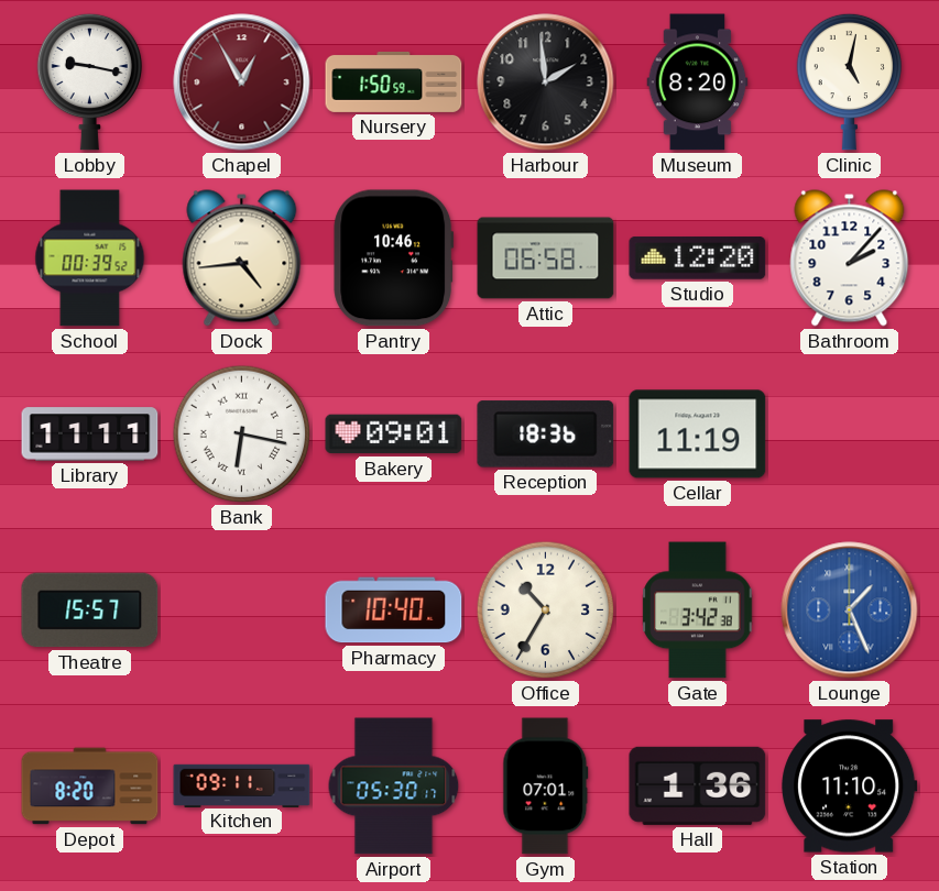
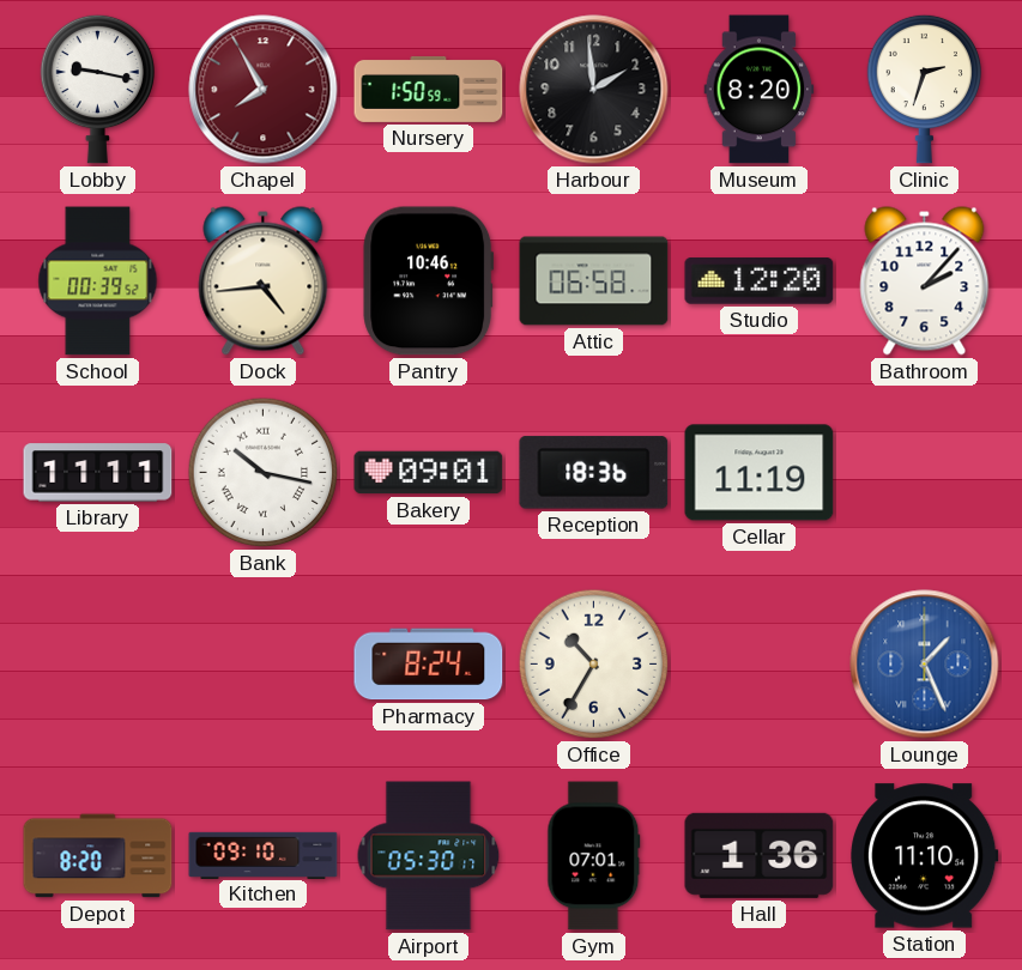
Chapel: 12:55 -> 7:55 (264, 90)
Clinic: 5:02 -> 2:33 (924, 89)
Bank: 6:17 -> 10:17 (264, 473)
Theatre: 15:57 -> none (90, 610)
Pharmacy: 10:40 -> 8:24 (429, 665)
Gate: 3:42 -> none (698, 610)
Kitchen: 09:11 -> 09:10 (264, 855)
